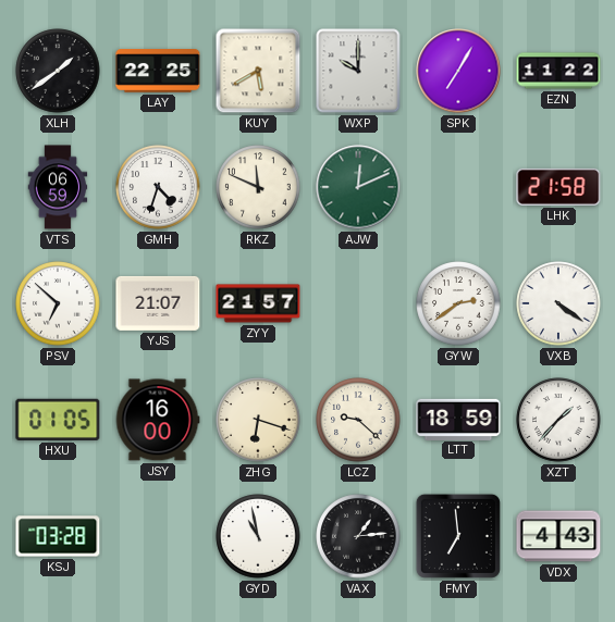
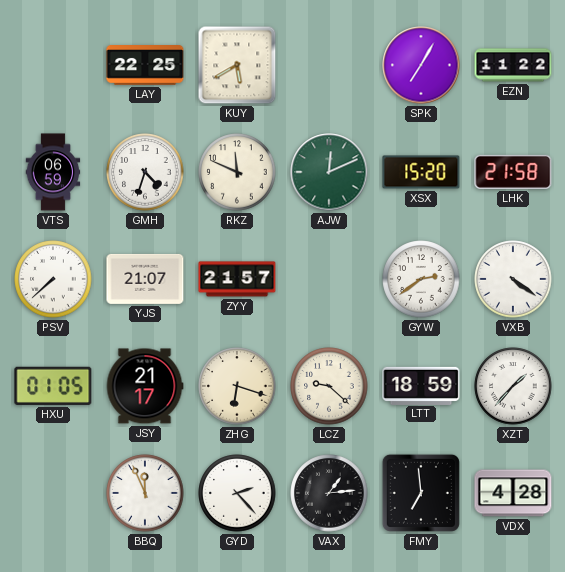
XLH: 1:39 -> none (58, 71)
WXP: 10:00 -> none (358, 71)
XSX: none -> 15:20 (421, 172)
PSV: 6:52 -> 7:38 (53, 279)
JSY: 16:00 -> 21:17 (145, 386)
KSJ: 03:28 -> none (58, 536)
BBQ: none -> 11:56 (145, 493)
GYD: 10:58 -> 2:23 (237, 493)
VDX: 4:43 -> 4:28 (513, 493)
